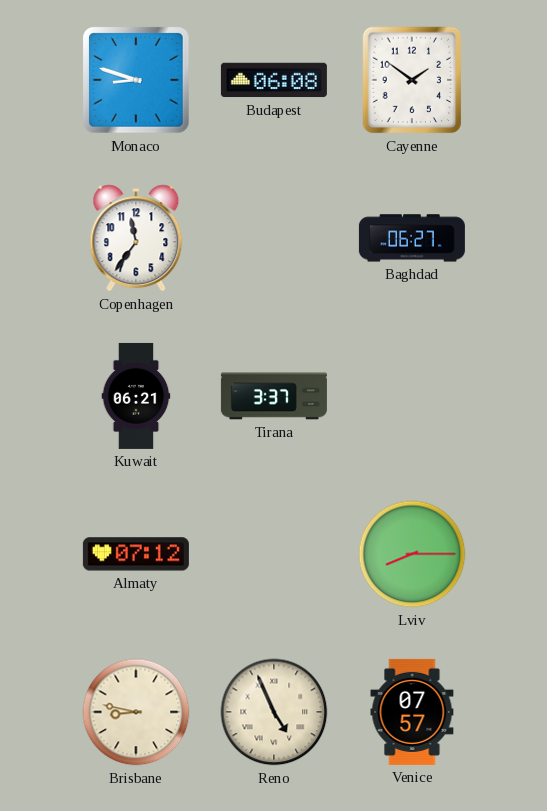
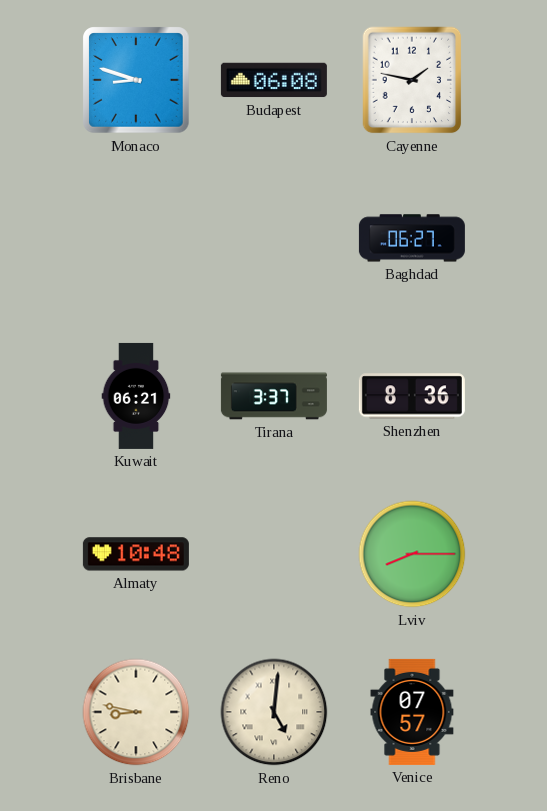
Cayenne: 1:51 -> 1:47 (412, 80)
Copenhagen: 11:36 -> none (136, 238)
Shenzhen: none -> 8:36 (412, 396)
Almaty: 07:12 -> 10:48 (136, 554)
Reno: 4:56 -> 5:01 (274, 712)
